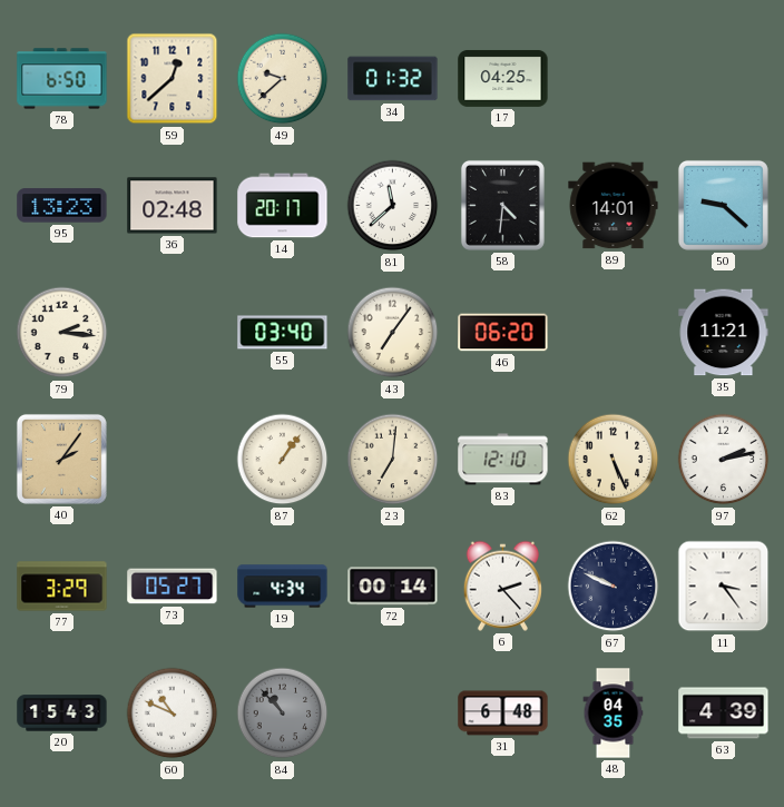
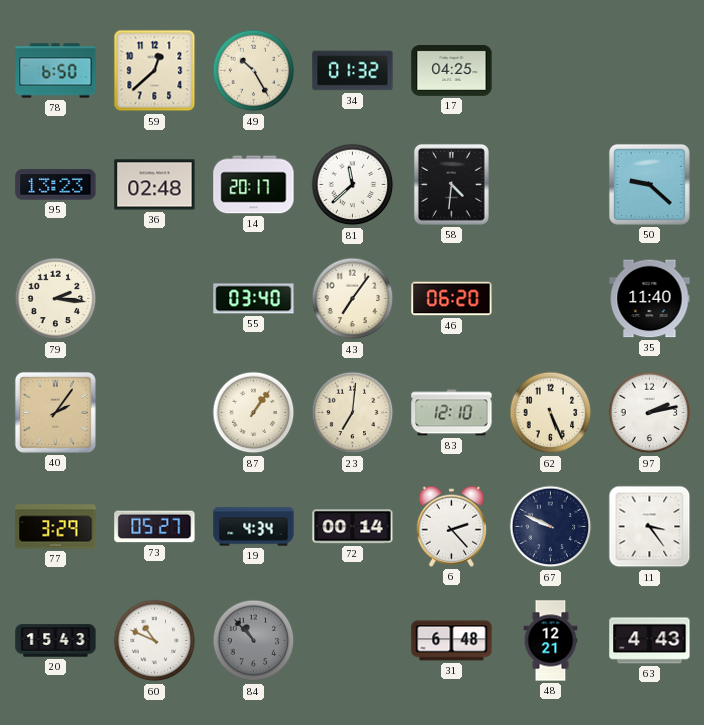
49: 9:38 -> 10:25 (254, 71)
89: 14:01 -> none (614, 206)
35: 11:21 -> 11:40 (650, 299)
48: 04:35 -> 12:21 (551, 641)
63: 4:39 -> 4:43 (650, 641)
